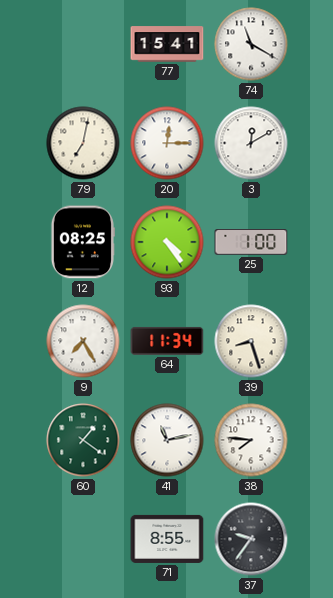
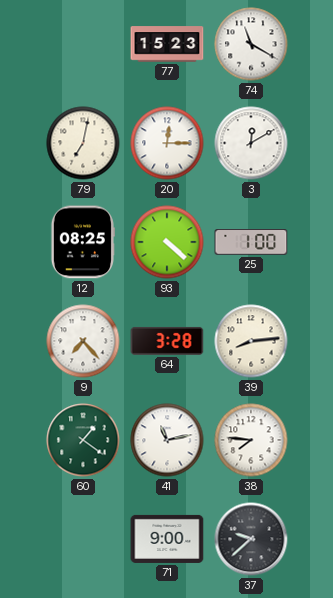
77: 15:41 -> 15:23 (167, 44)
93: 4:24 -> 4:22 (167, 242)
9: 7:25 -> 7:23 (83, 341)
64: 11:34 -> 3:28 (167, 341)
39: 8:27 -> 8:14 (251, 341)
71: 8:55 -> 9:00 (167, 539)
37: 9:36 -> 9:38 (251, 539)
